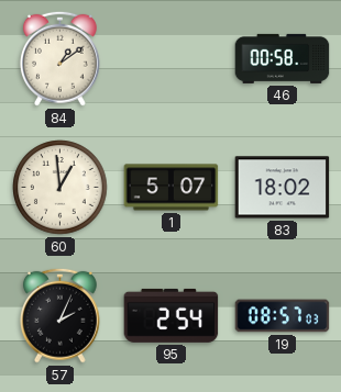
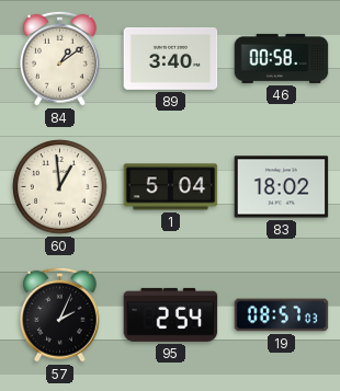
89: none -> 3:40 (171, 58)
1: 5:07 -> 5:04 (171, 187)
